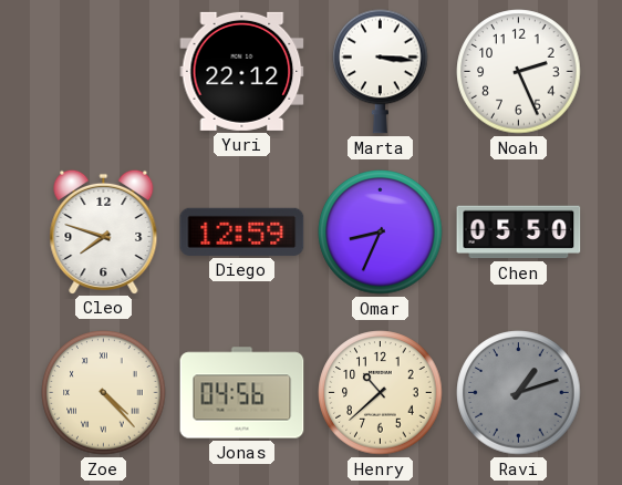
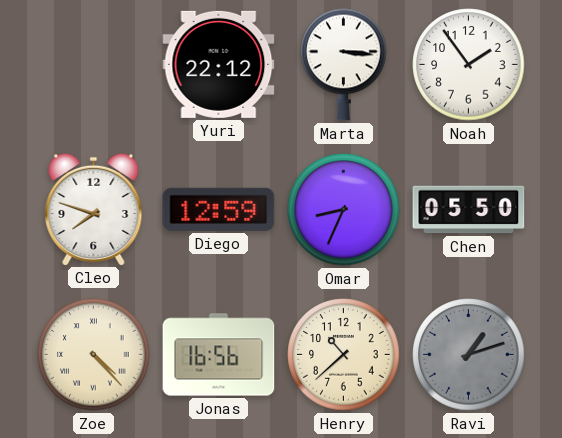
Noah: 2:26 -> 1:54 (469, 65)
Jonas: 04:56 -> 16:56 (219, 355)
